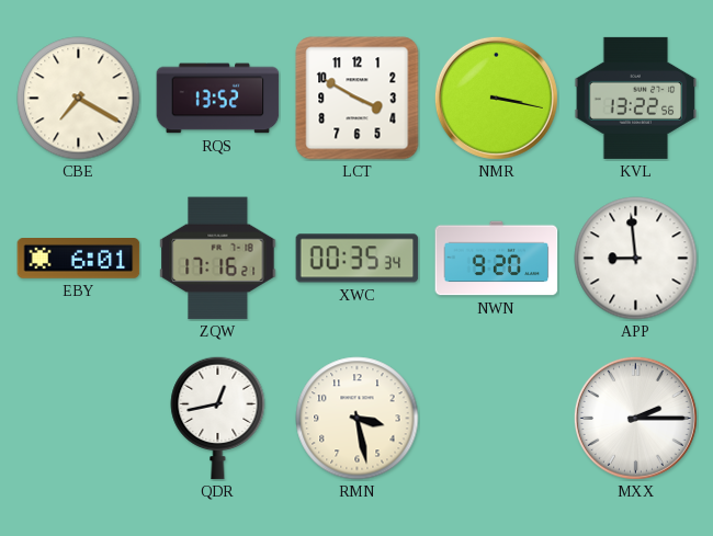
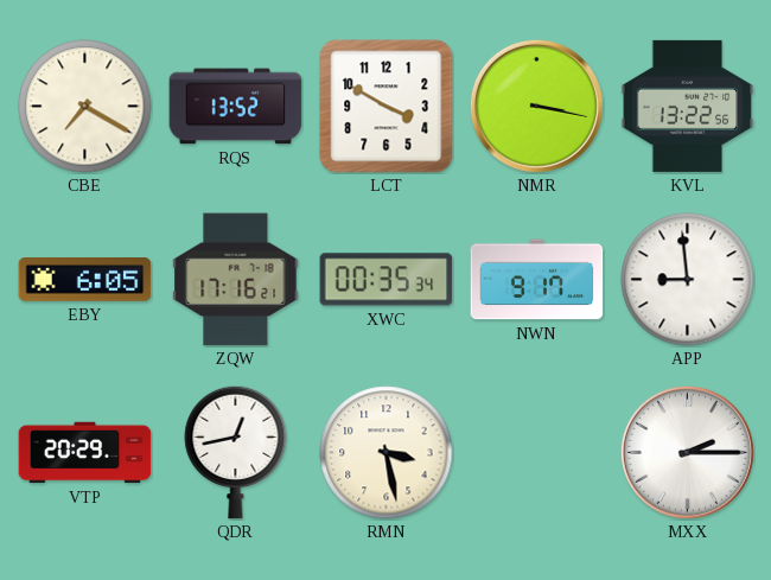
EBY: 6:01 -> 6:05 (85, 280)
NWN: 9:20 -> 9:17 (537, 280)
VTP: none -> 20:29 (85, 453)
